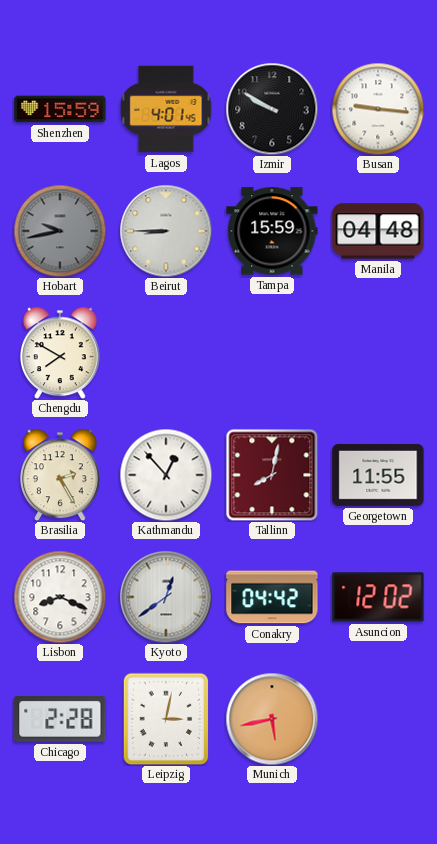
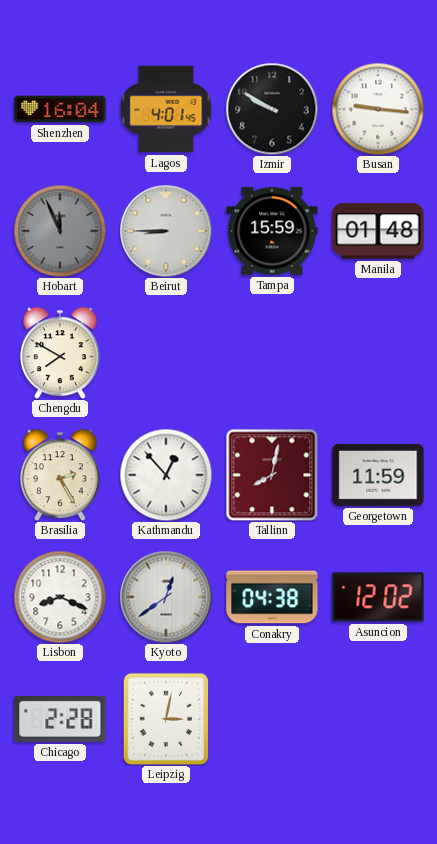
Shenzhen: 15:59 -> 16:04 (60, 109)
Hobart: 9:43 -> 11:56 (60, 231)
Manila: 04:48 -> 01:48 (378, 231)
Georgetown: 11:55 -> 11:59 (378, 475)
Conakry: 04:42 -> 04:38 (272, 597)
Munich: 5:43 -> none (272, 719)
